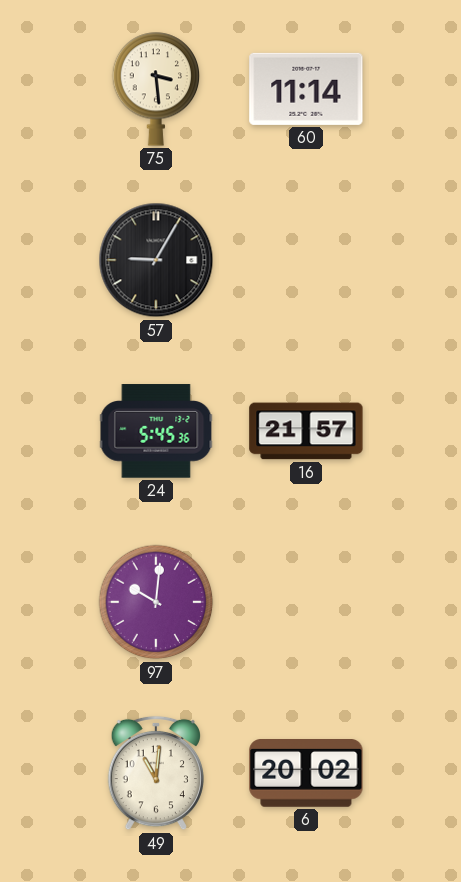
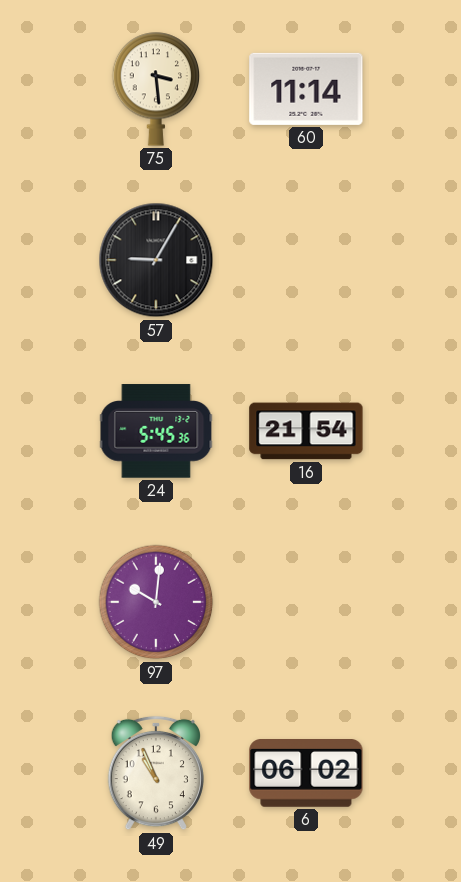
16: 21:57 -> 21:54 (306, 431)
49: 11:01 -> 10:56 (155, 773)
6: 20:02 -> 06:02 (306, 774)
